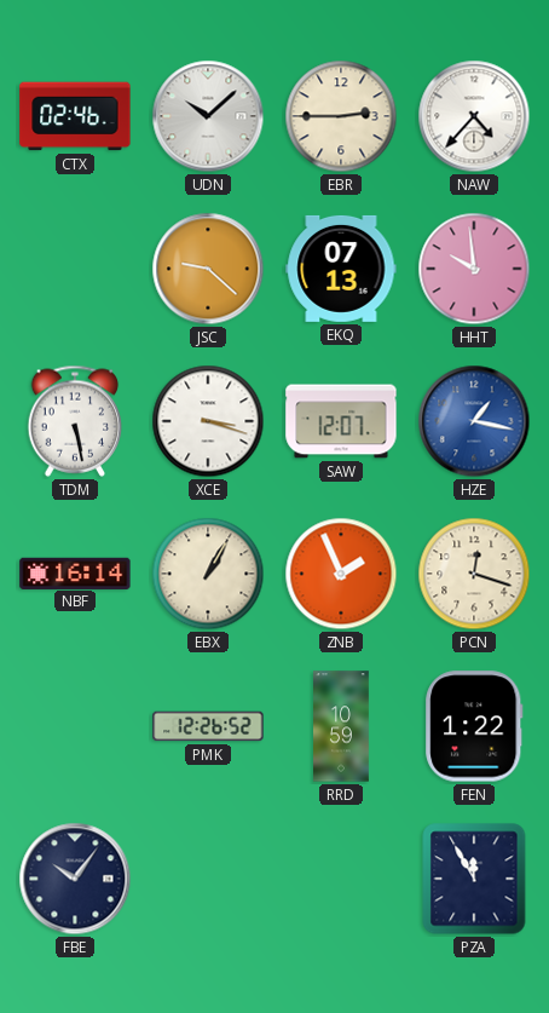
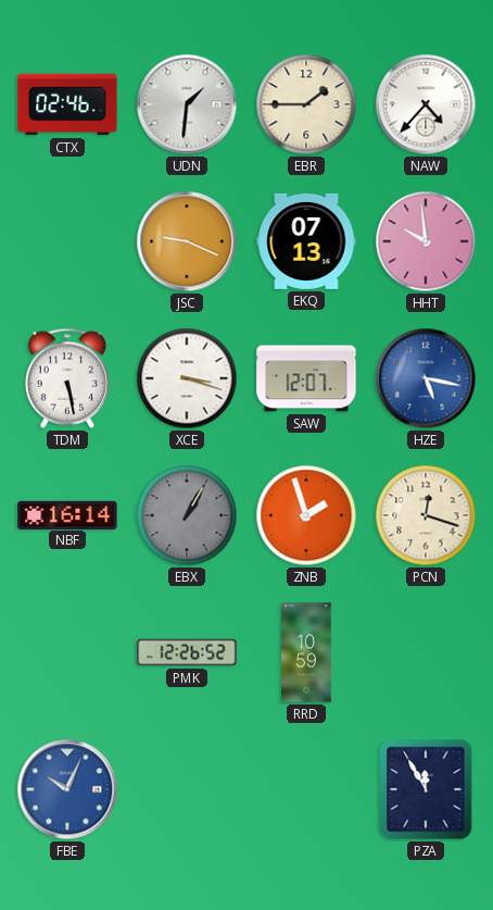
UDN: 10:08 -> 1:31 (187, 104)
EBR: 2:45 -> 1:45 (306, 104)
JSC: 9:22 -> 9:19 (187, 241)
HZE: 1:17 -> 5:17 (426, 378)
EBX dial: cream -> grey (187, 515)
ZNB: 1:56 -> 1:57 (306, 515)
FEN: 1:22 -> none (474, 726)
FBE: 10:06 -> 10:04 (67, 789)
FBE dial: navy -> blue (67, 789)
